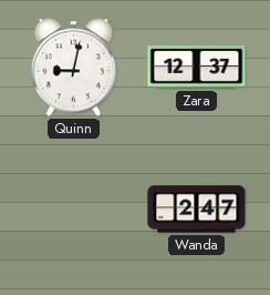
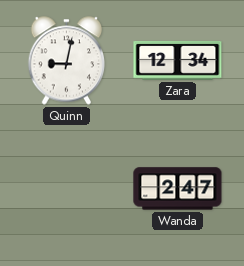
Zara: 12:37 -> 12:34 (178, 60)
